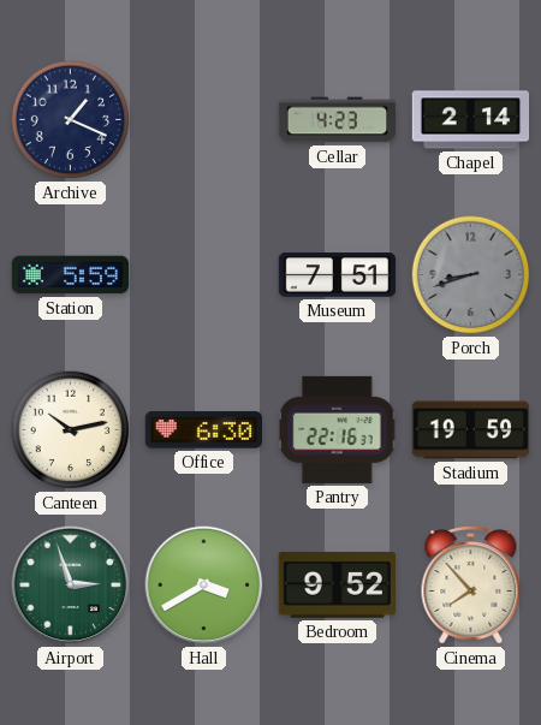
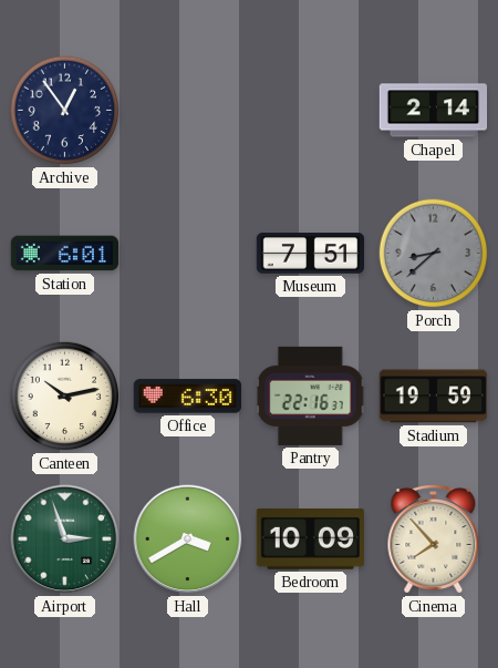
Archive: 1:19 -> 12:54 (65, 111)
Cellar: 4:23 -> none (338, 120)
Station: 5:59 -> 6:01 (65, 254)
Porch: 8:42 -> 8:38 (434, 254)
Bedroom: 9:52 -> 10:09 (310, 539)
